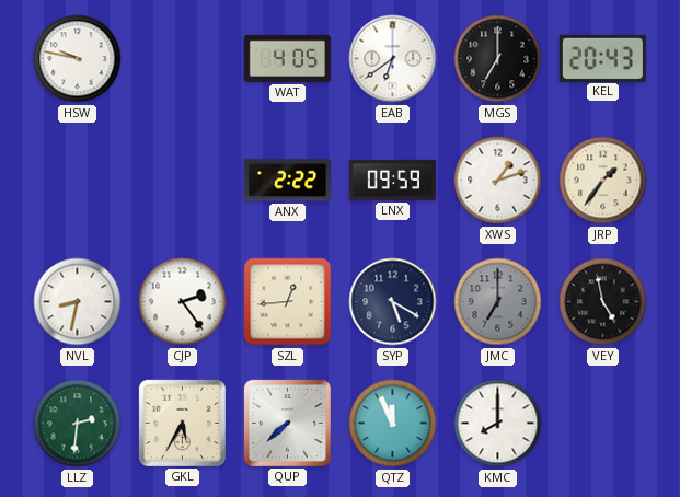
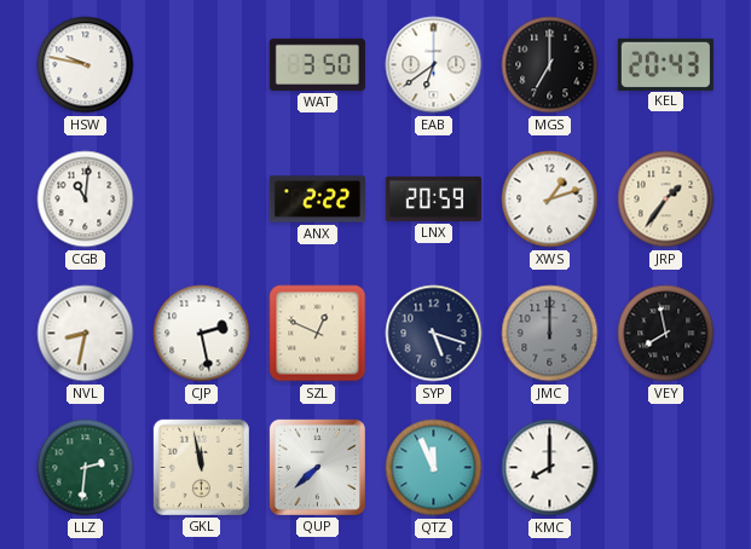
WAT: 4:05 -> 3:50 (317, 64)
CGB: none -> 11:01 (86, 200)
LNX: 09:59 -> 20:59 (433, 198)
CJP: 2:24 -> 2:28 (202, 334)
SZL: 12:44 -> 12:49 (318, 334)
SYP: 5:20 -> 5:18 (434, 334)
JMC: 7:00 -> 12:00 (550, 334)
VEY: 4:58 -> 7:58 (666, 334)
GKL: 5:35 -> 11:58 (201, 467)
